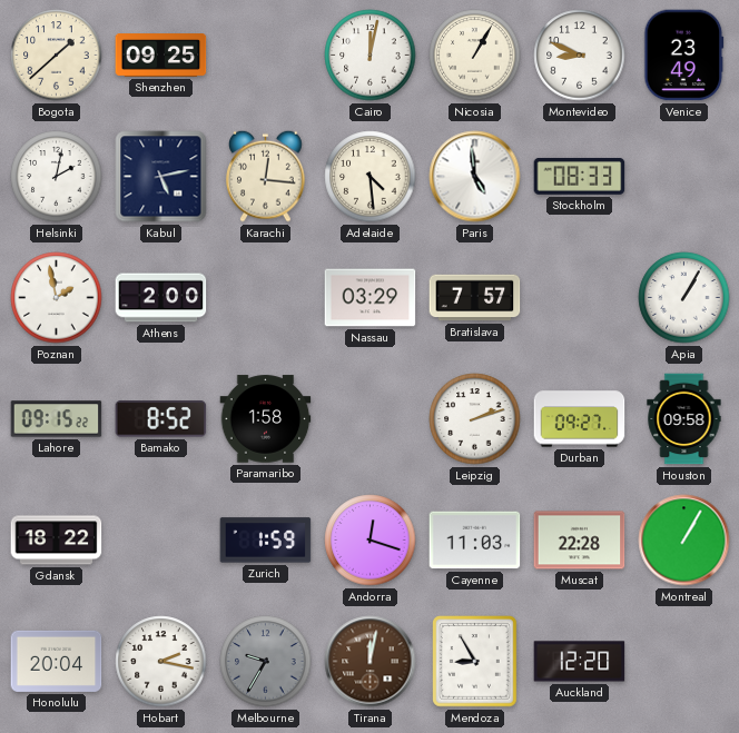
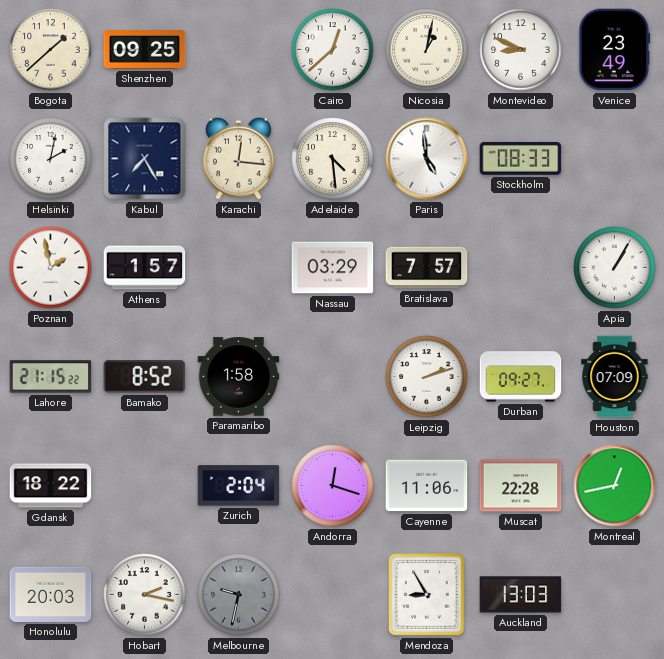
Cairo: 12:02 -> 12:38 (333, 50)
Nicosia: 1:05 -> 1:02 (427, 50)
Kabul: 5:13 -> 7:25 (145, 159)
Athens: 2:00 -> 1:57 (145, 268)
Lahore: 09:15 -> 21:15 (51, 377)
Houston: 09:58 -> 07:09 (615, 377)
Zurich: 1:59 -> 2:04 (239, 486)
Cayenne: 11:03 -> 11:06 (427, 486)
Montreal: 1:05 -> 12:43 (615, 486)
Honolulu: 20:04 -> 20:03 (51, 594)
Melbourne: 9:35 -> 9:32 (239, 595)
Tirana: 12:02 -> none (371, 662)
Auckland: 12:20 -> 13:03 (521, 595)
